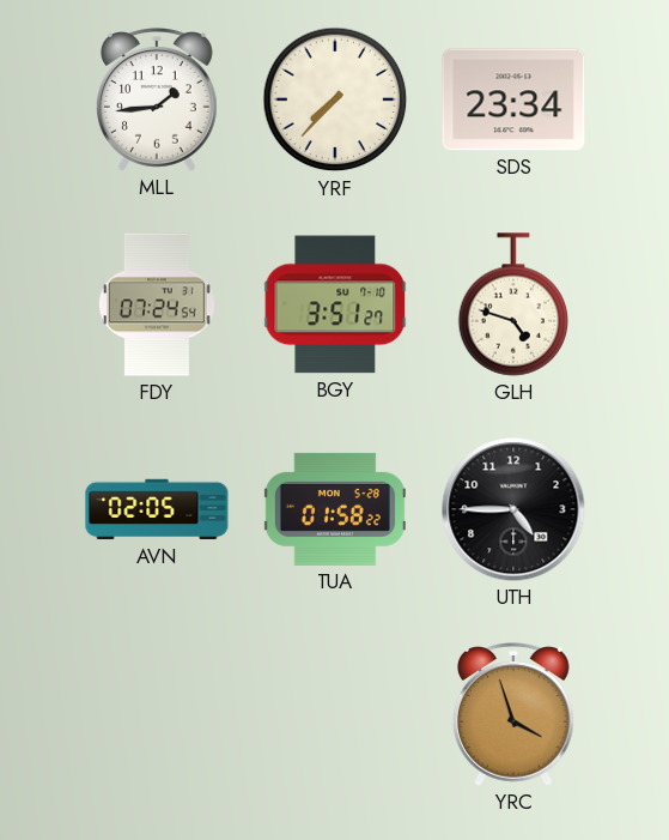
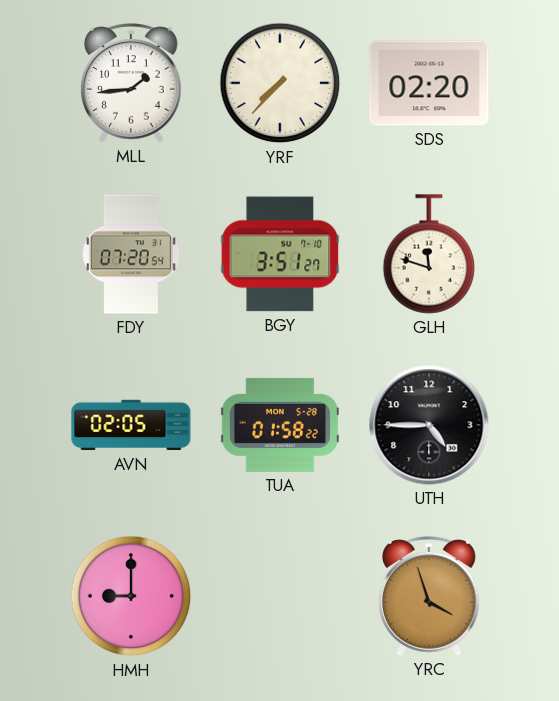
SDS: 23:34 -> 02:20 (429, 83)
FDY: 07:24 -> 07:20 (131, 254)
GLH: 4:48 -> 11:48 (429, 254)
HMH: none -> 9:00 (131, 596)
